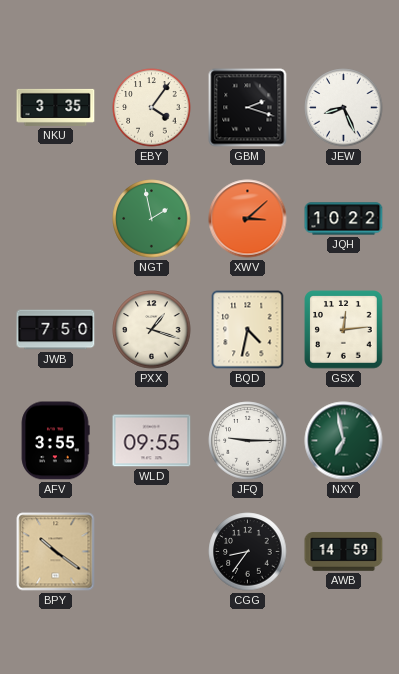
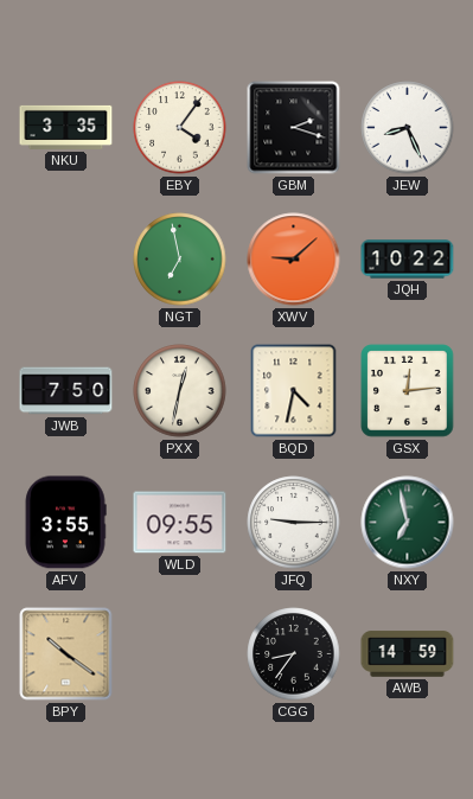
NGT: 1:58 -> 6:58 (180, 260)
XWV: 3:08 -> 9:08 (294, 260)
PXX: 1:18 -> 12:32 (180, 391)
